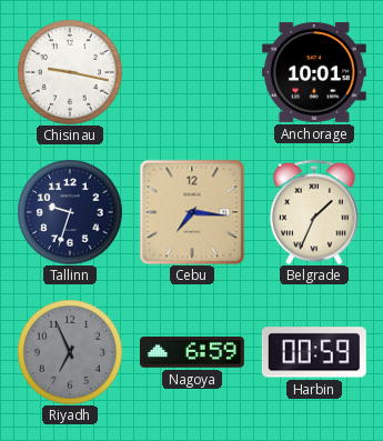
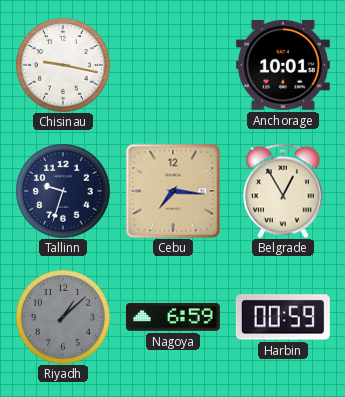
Belgrade: 1:34 -> 12:55 (283, 191)
Riyadh: 6:56 -> 1:08 (63, 317)
